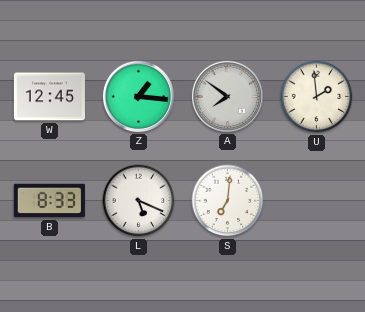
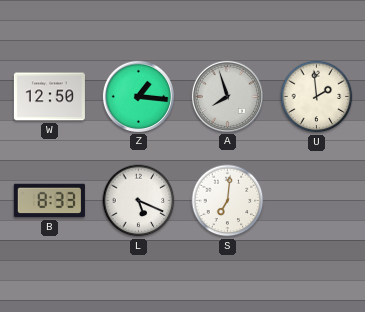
W: 12:45 -> 12:50 (49, 97)
A: 7:51 -> 7:57 (227, 96)
